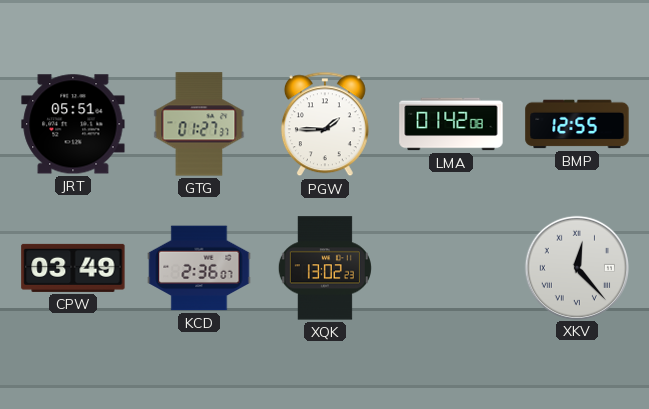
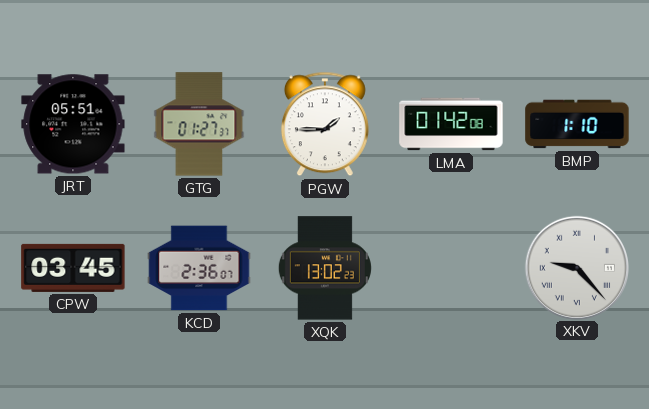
BMP: 12:55 -> 1:10 (577, 124)
CPW: 03:49 -> 03:45 (73, 268)
XKV: 12:23 -> 9:23 (576, 267)
